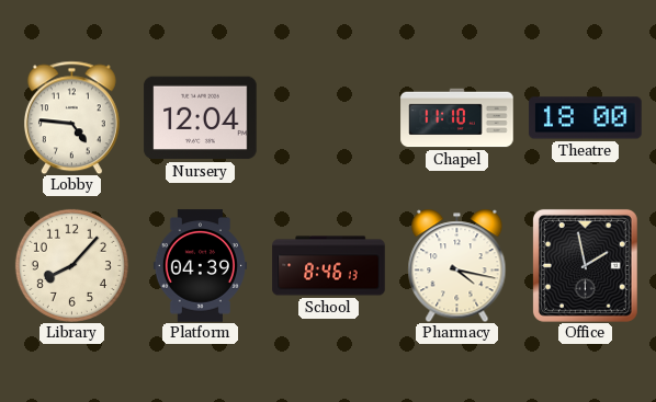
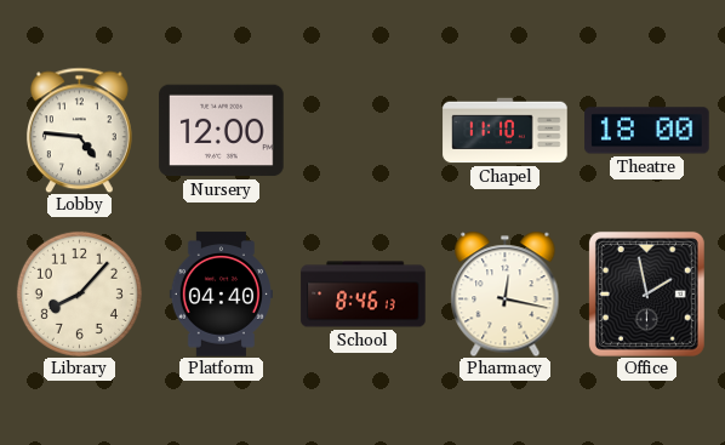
Nursery: 12:04 -> 12:00 (222, 131)
Platform: 04:39 -> 04:40 (221, 295)
Pharmacy: 4:17 -> 12:17 (506, 293)
